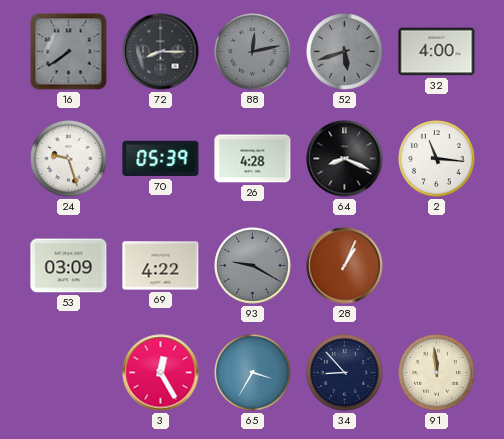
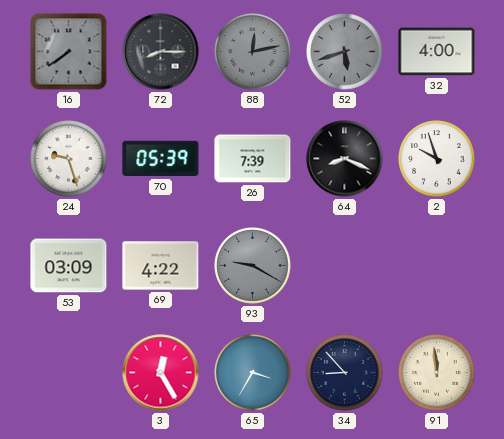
26: 4:28 -> 7:39 (253, 159)
2: 11:16 -> 9:57 (437, 159)
28: 1:04 -> none (345, 266)
